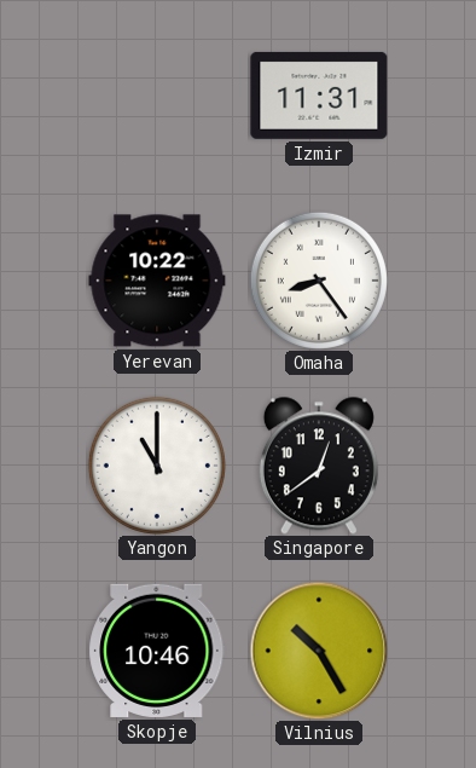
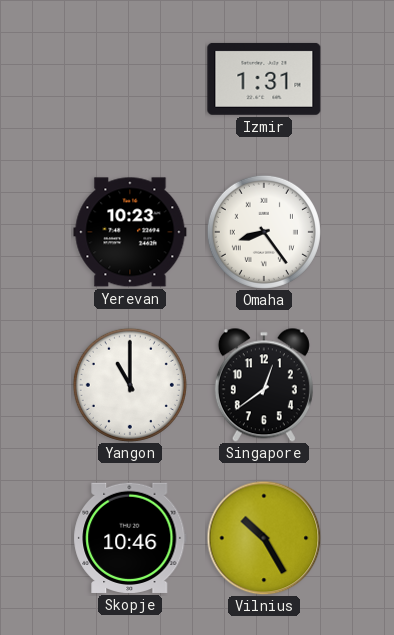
Izmir: 11:31 -> 1:31 (264, 79)
Yerevan: 10:22 -> 10:23 (130, 232)
